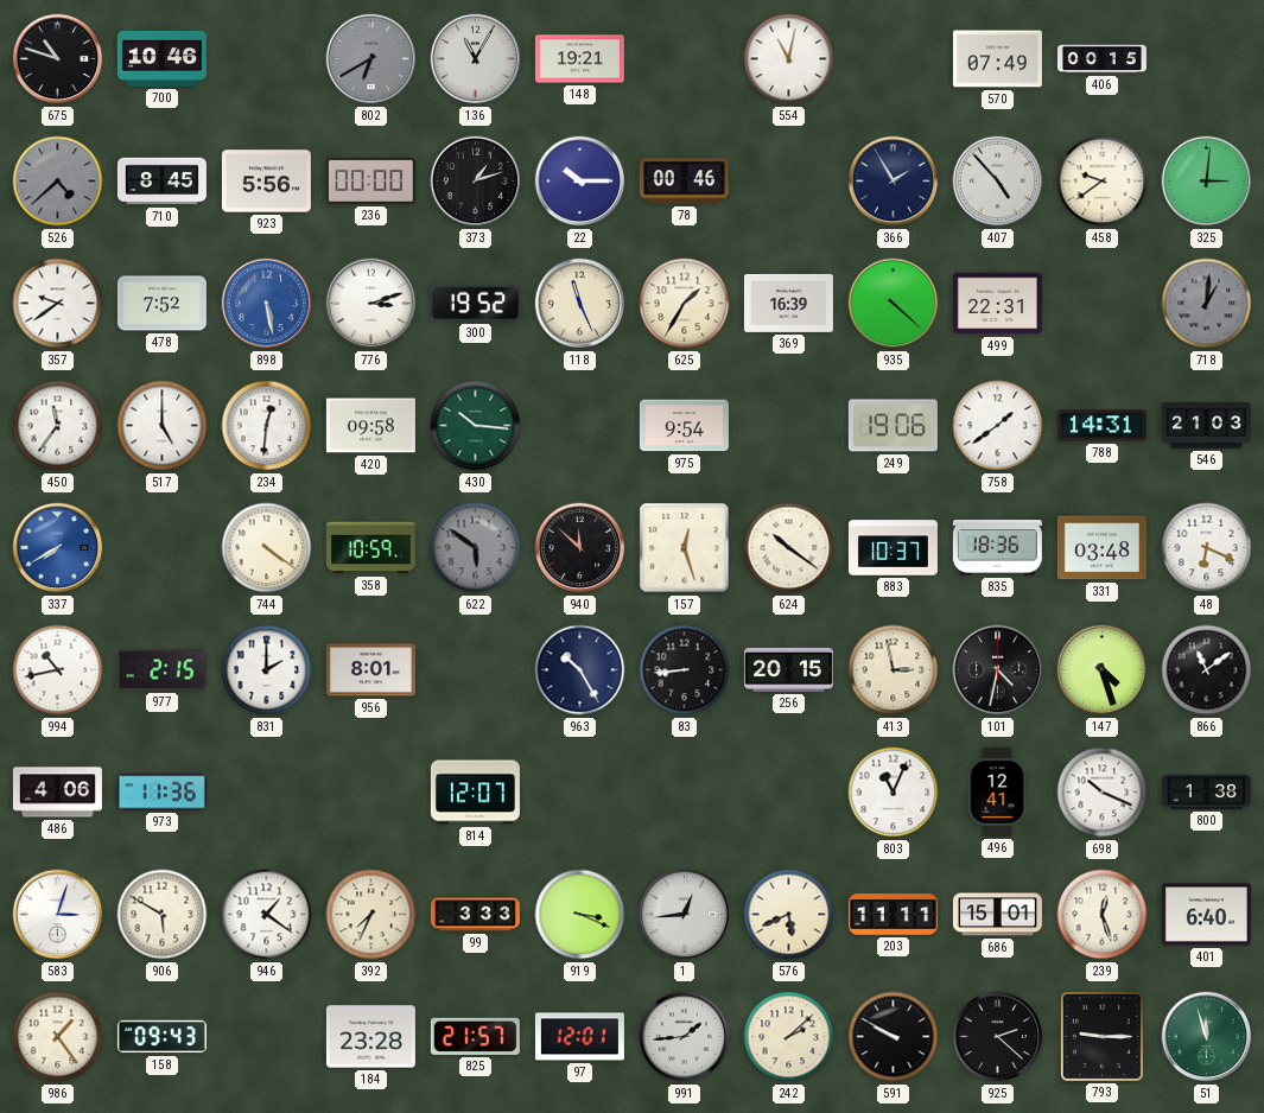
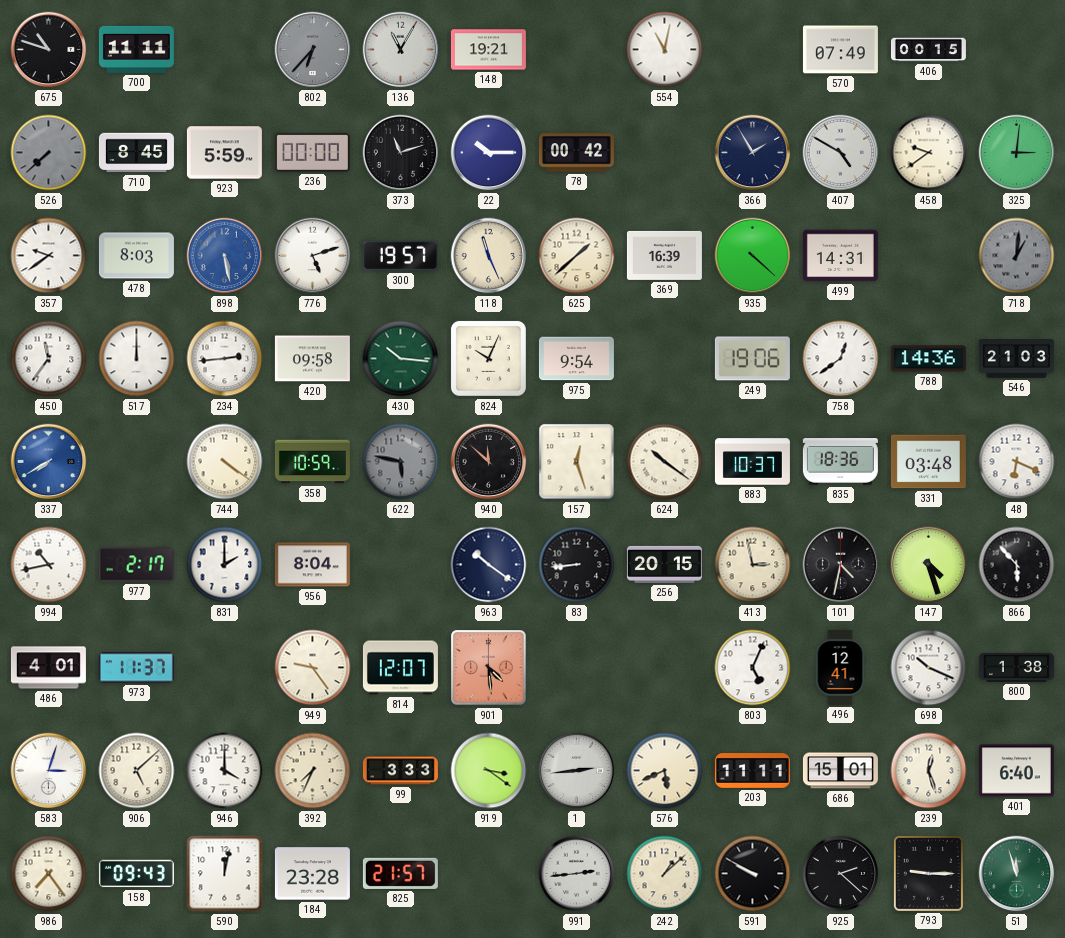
700: 10:46 -> 11:11 (136, 49)
802: 6:40 -> 6:37 (313, 50)
526: 4:38 -> 7:38 (49, 153)
923: 5:56 -> 5:59 (224, 153)
373: 1:12 -> 11:12 (401, 153)
78: 00:46 -> 00:42 (576, 153)
407: 4:53 -> 4:50 (841, 153)
478: 7:52 -> 8:03 (136, 256)
776: 3:12 -> 5:12 (313, 256)
300: 19:52 -> 19:57 (400, 256)
625: 1:35 -> 1:38 (577, 256)
499: 22:31 -> 14:31 (840, 256)
517: 5:00 -> 12:00 (137, 359)
234: 12:31 -> 2:44 (225, 359)
824: none -> 10:04 (488, 358)
758: 1:39 -> 12:39 (841, 359)
788: 14:31 -> 14:36 (928, 359)
622: 5:51 -> 5:47 (401, 462)
977: 2:15 -> 2:17 (136, 565)
956: 8:01 -> 8:04 (312, 565)
963: 10:25 -> 10:21 (489, 565)
866: 11:09 -> 5:53 (1017, 565)
486: 4:06 -> 4:01 (48, 668)
973: 11:36 -> 11:37 (136, 668)
949: none -> 9:24 (313, 668)
901: none -> 4:29 (489, 668)
803: 11:04 -> 5:04 (753, 668)
906: 5:50 -> 5:08 (137, 771)
946: 1:21 -> 4:00 (225, 771)
919: 3:19 -> 3:21 (489, 771)
1: 12:44 -> 2:44 (577, 771)
986: 1:24 -> 7:24 (49, 874)
590: none -> 12:02 (225, 874)
97: 12:01 -> none (579, 1037)
991: 1:44 -> 2:44 (577, 874)
242: 2:08 -> 1:08 (665, 874)
